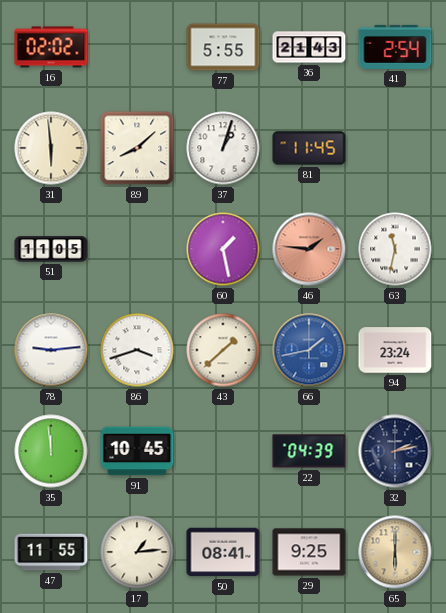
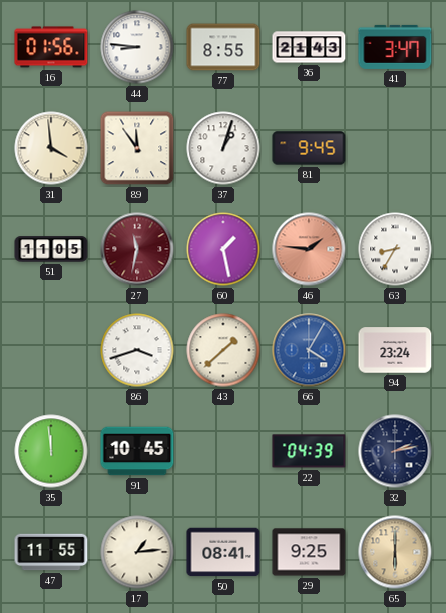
16: 02:02 -> 01:56 (51, 47)
44: none -> 8:46 (137, 47)
77: 5:55 -> 8:55 (223, 47)
41: 2:54 -> 3:47 (395, 47)
31: 5:59 -> 3:59 (51, 148)
89: 8:08 -> 11:54 (137, 148)
81: 11:45 -> 9:45 (309, 148)
27: none -> 11:32 (137, 249)
63: 11:32 -> 8:35 (395, 249)
78: 9:14 -> none (51, 350)
66: 1:43 -> 4:05 (309, 350)
